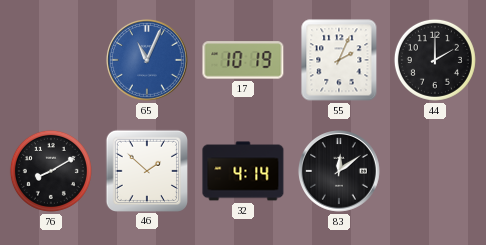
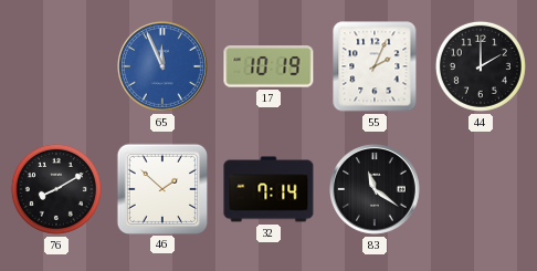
65: 11:04 -> 11:56 (164, 67)
32: 4:14 -> 7:14 (268, 189)
83: 12:09 -> 11:21 (376, 190)
